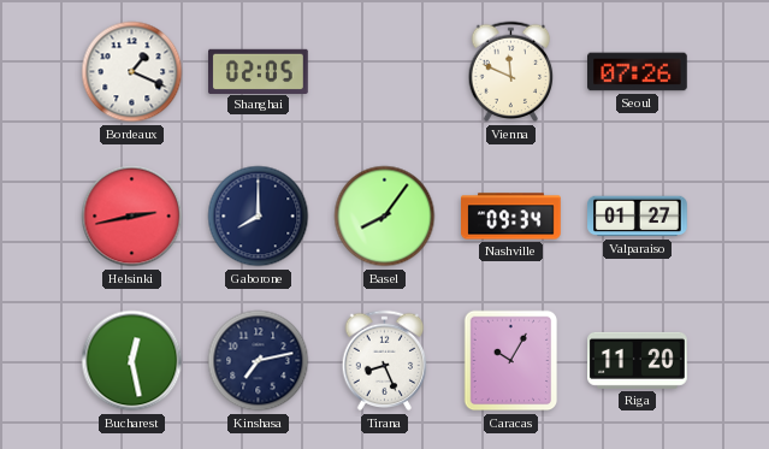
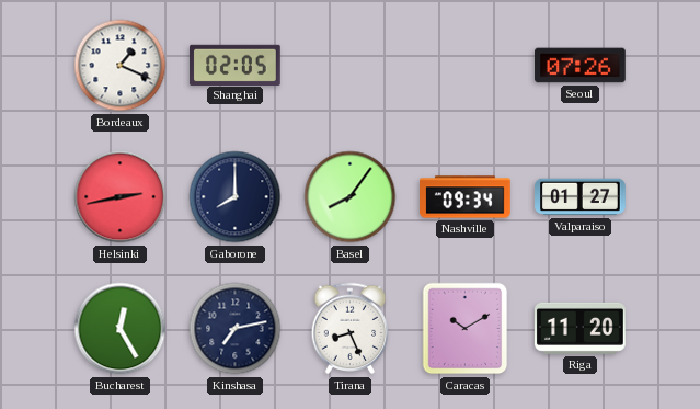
Vienna: 11:49 -> none (511, 72)
Bucharest: 12:28 -> 12:25 (121, 329)
Caracas: 10:05 -> 10:10 (466, 329)
